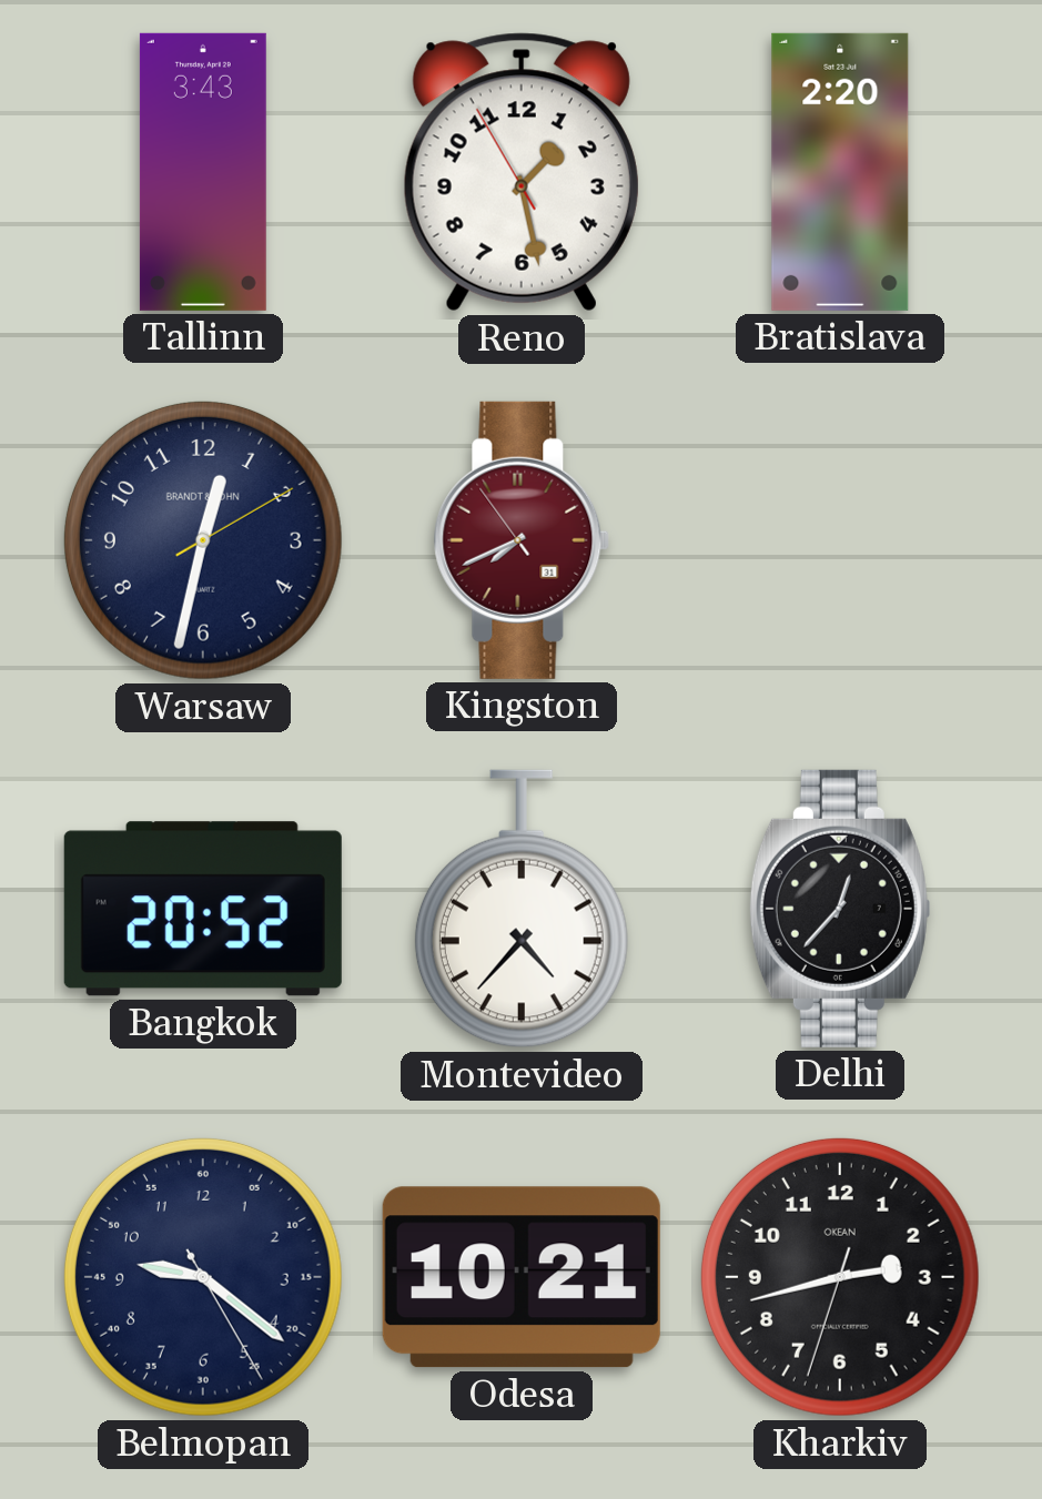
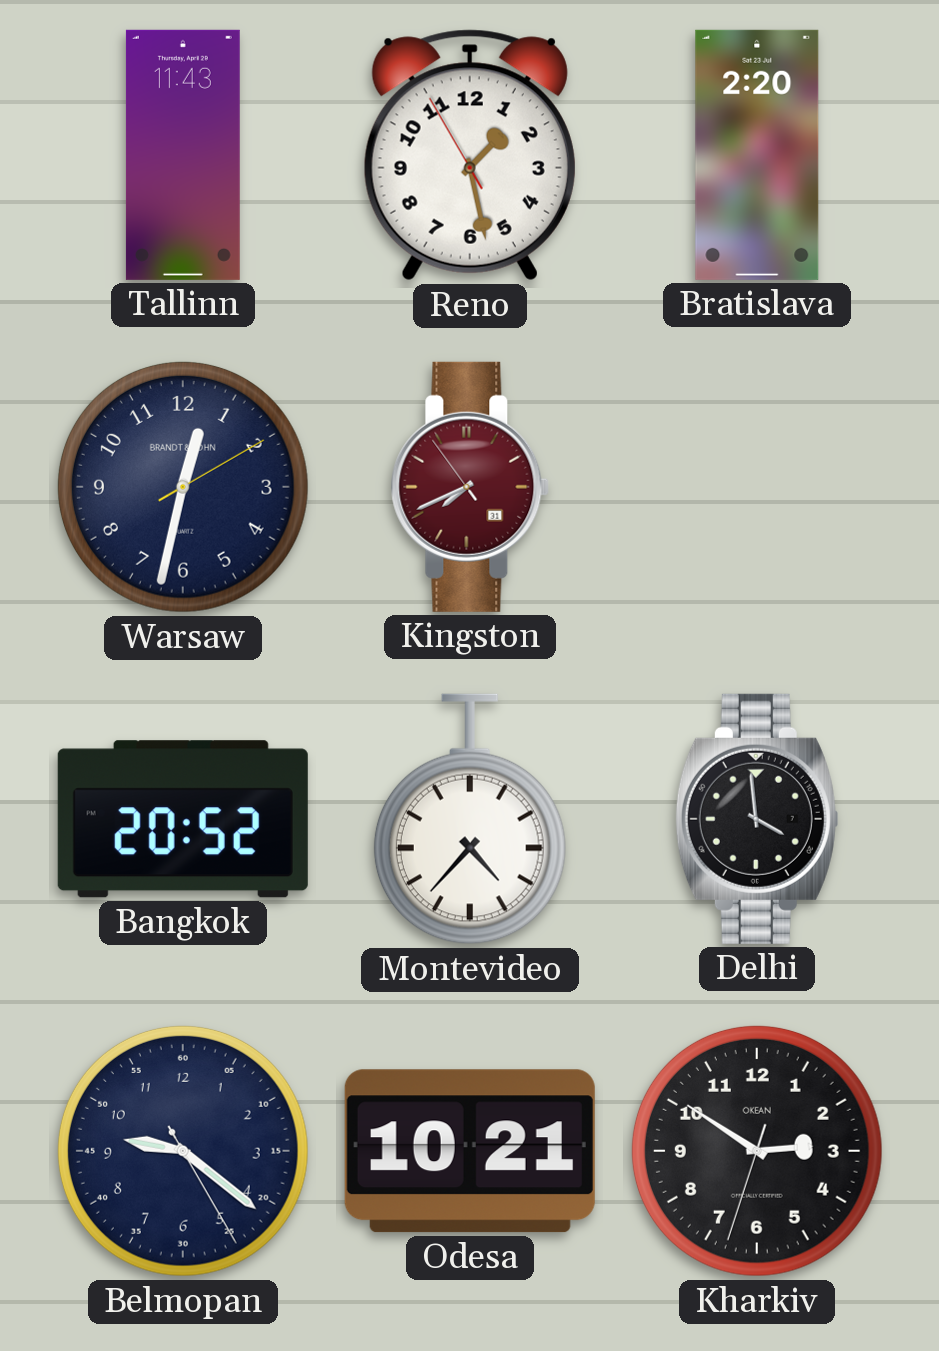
Tallinn: 3:43 -> 11:43 (183, 155)
Delhi: 12:37 -> 3:59 (757, 819)
Kharkiv: 2:42 -> 2:50 (757, 1151)
